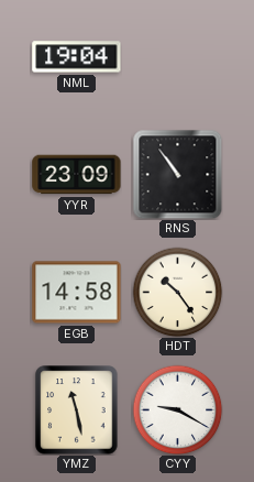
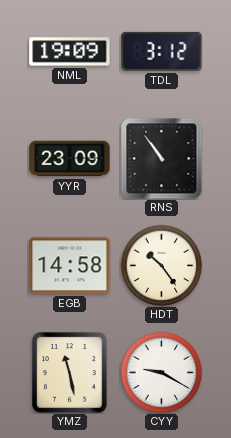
NML: 19:04 -> 19:09 (70, 52)
TDL: none -> 3:12 (162, 51)
